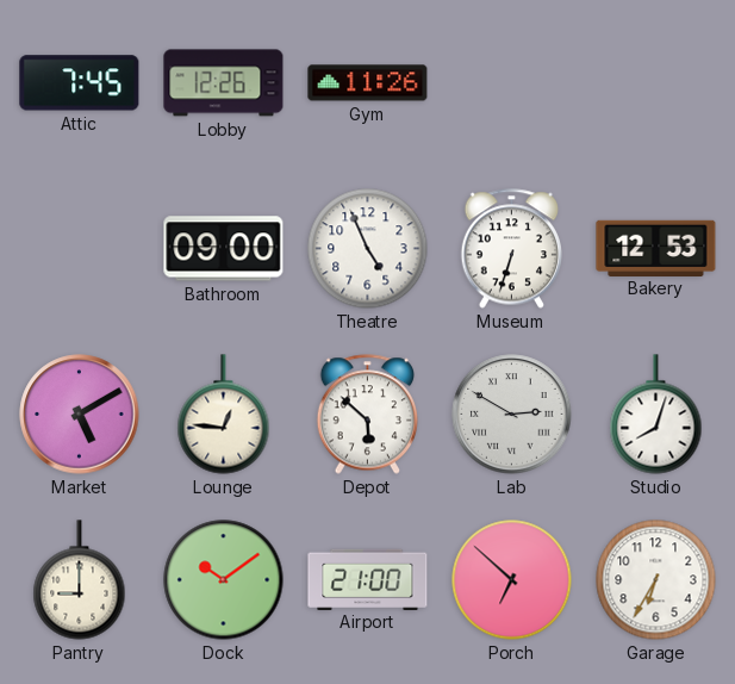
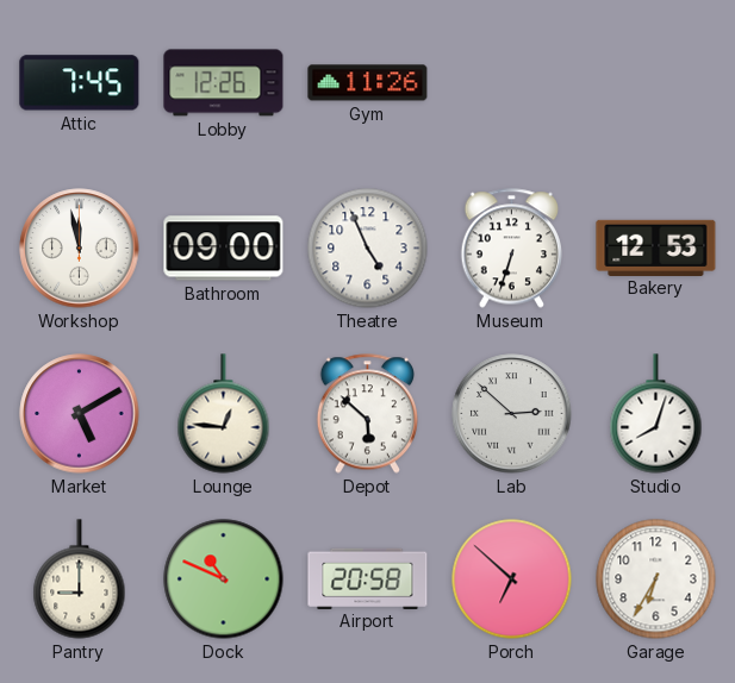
Workshop: none -> 11:58 (80, 249)
Lab: 2:50 -> 2:52 (512, 414)
Dock: 10:09 -> 10:49 (224, 579)
Airport: 21:00 -> 20:58 (368, 578)
